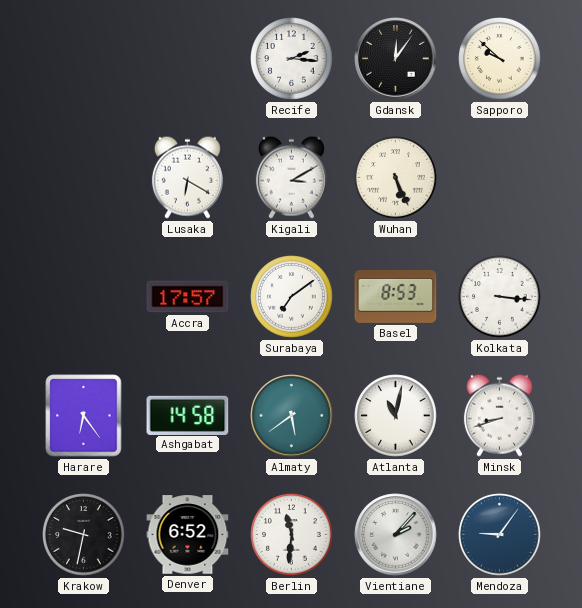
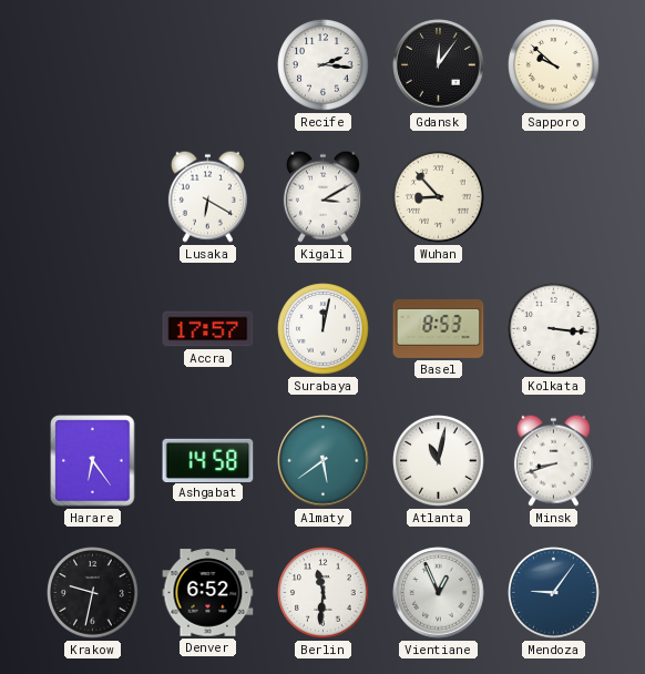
Wuhan: 5:26 -> 8:53 (439, 197)
Surabaya: 7:09 -> 12:02 (324, 329)
Vientiane: 2:07 -> 12:56 (439, 593)
